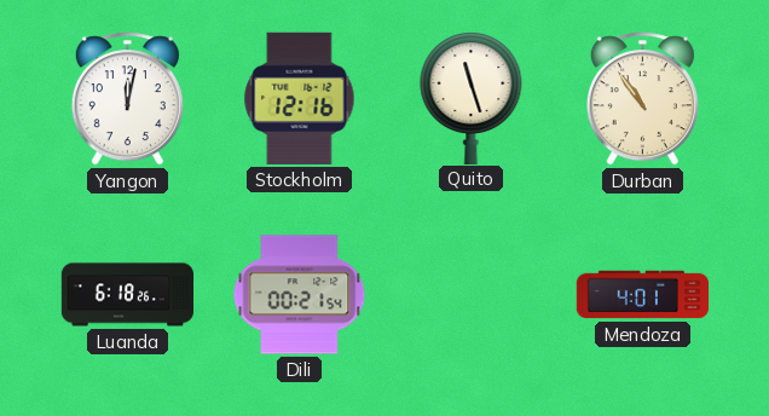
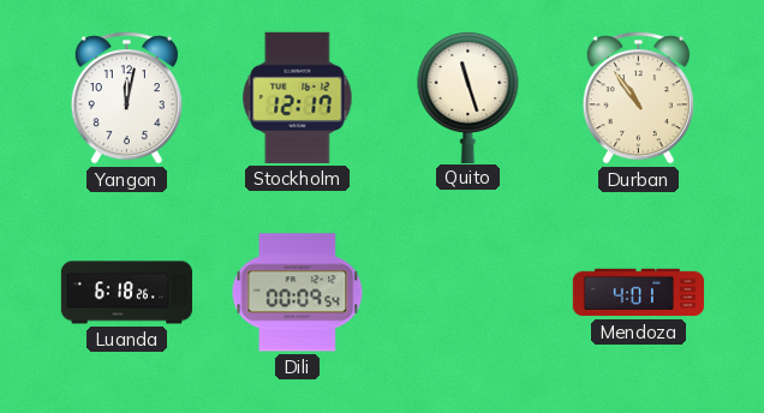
Stockholm: 12:16 -> 12:17 (298, 97)
Dili: 00:21 -> 00:09 (298, 293)
